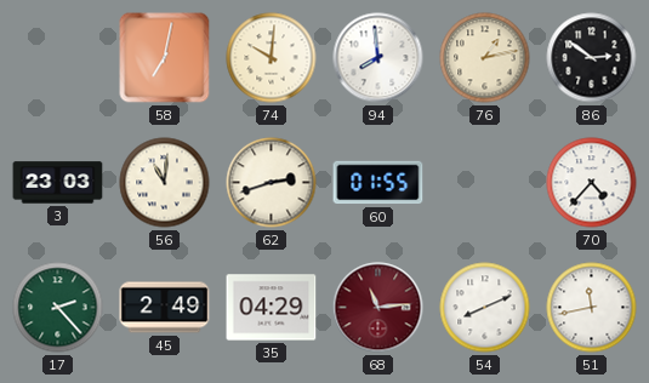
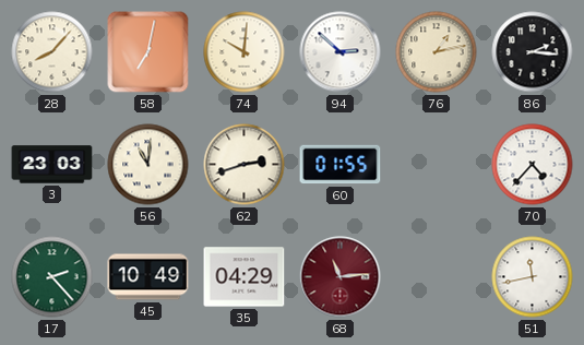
28: none -> 8:07 (52, 52)
94: 7:59 -> 2:52 (341, 52)
86: 2:51 -> 2:16 (533, 52)
45: 2:49 -> 10:49 (148, 277)
54: 8:11 -> none (485, 308)
